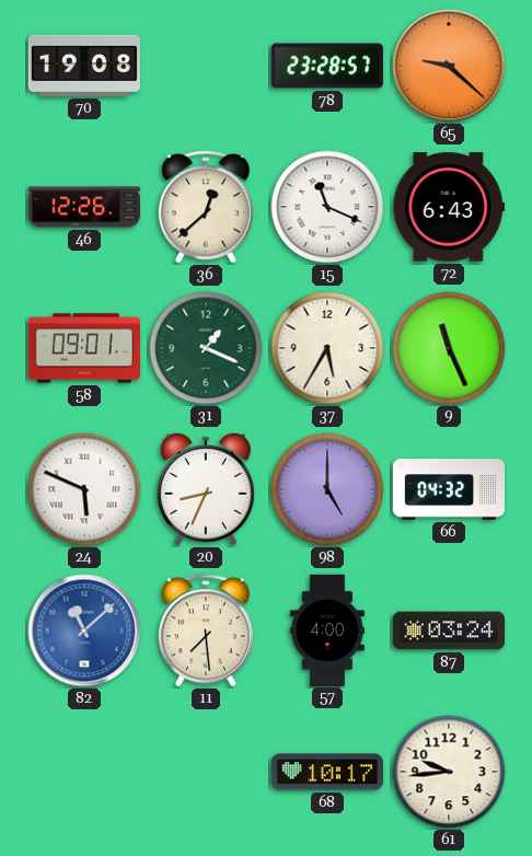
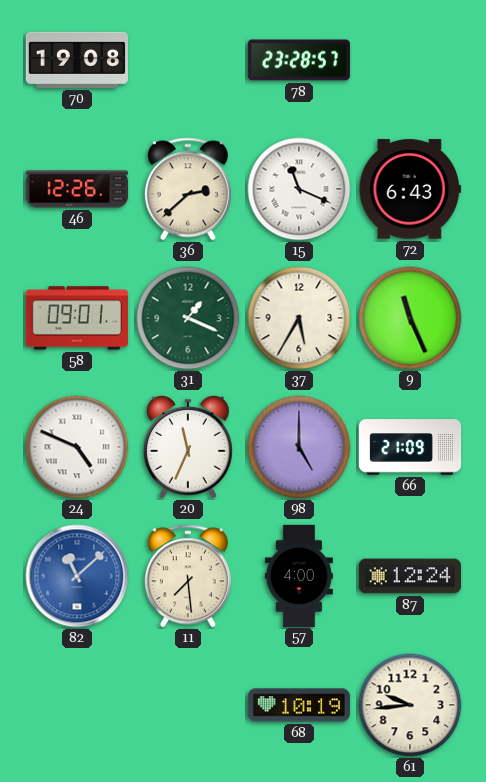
65: 9:22 -> none (449, 66)
36: 12:38 -> 2:38 (188, 189)
24: 5:49 -> 4:49 (77, 447)
20: 8:34 -> 11:34 (188, 447)
66: 04:32 -> 21:09 (410, 447)
87: 03:24 -> 12:24 (409, 576)
68: 10:17 -> 10:19 (298, 705)
